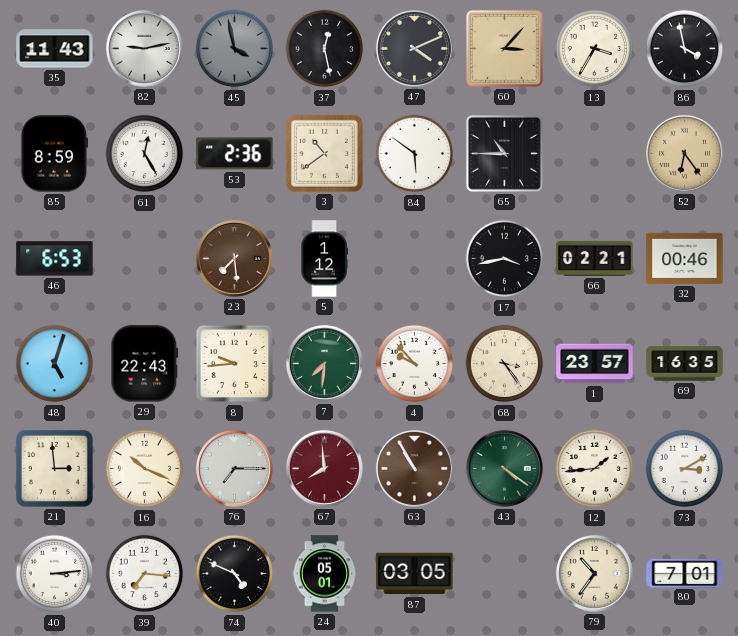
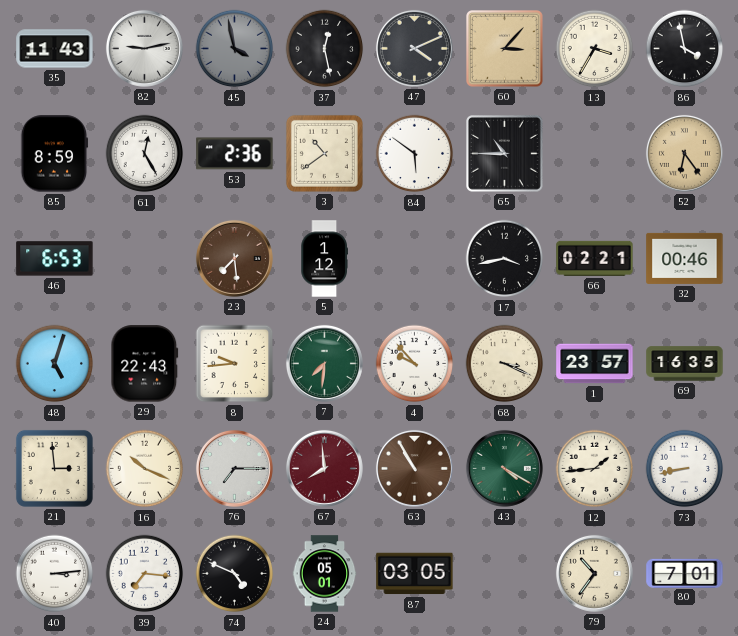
68: 3:24 -> 3:19 (505, 364)
43: 4:21 -> 4:20 (504, 468)
73: 3:10 -> 8:43 (685, 469)
